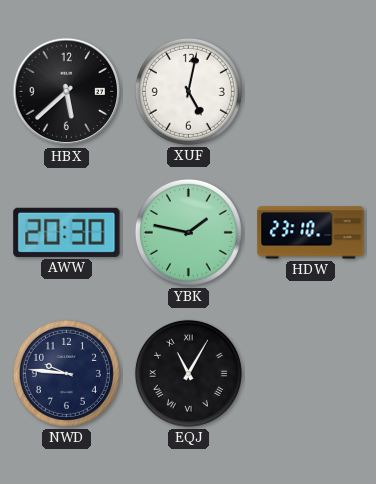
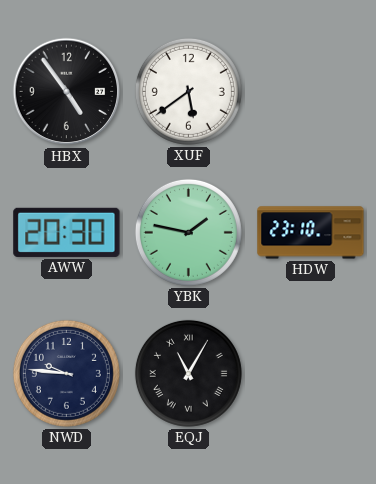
HBX: 5:38 -> 4:54 (67, 92)
XUF: 5:02 -> 5:39 (188, 91)
